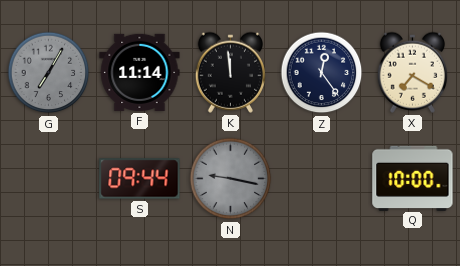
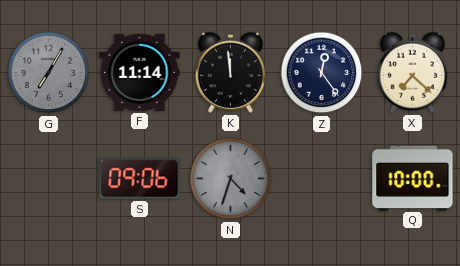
X: 7:20 -> 7:22 (412, 72)
S: 09:44 -> 09:06 (140, 179)
N: 9:17 -> 4:33 (231, 179)
